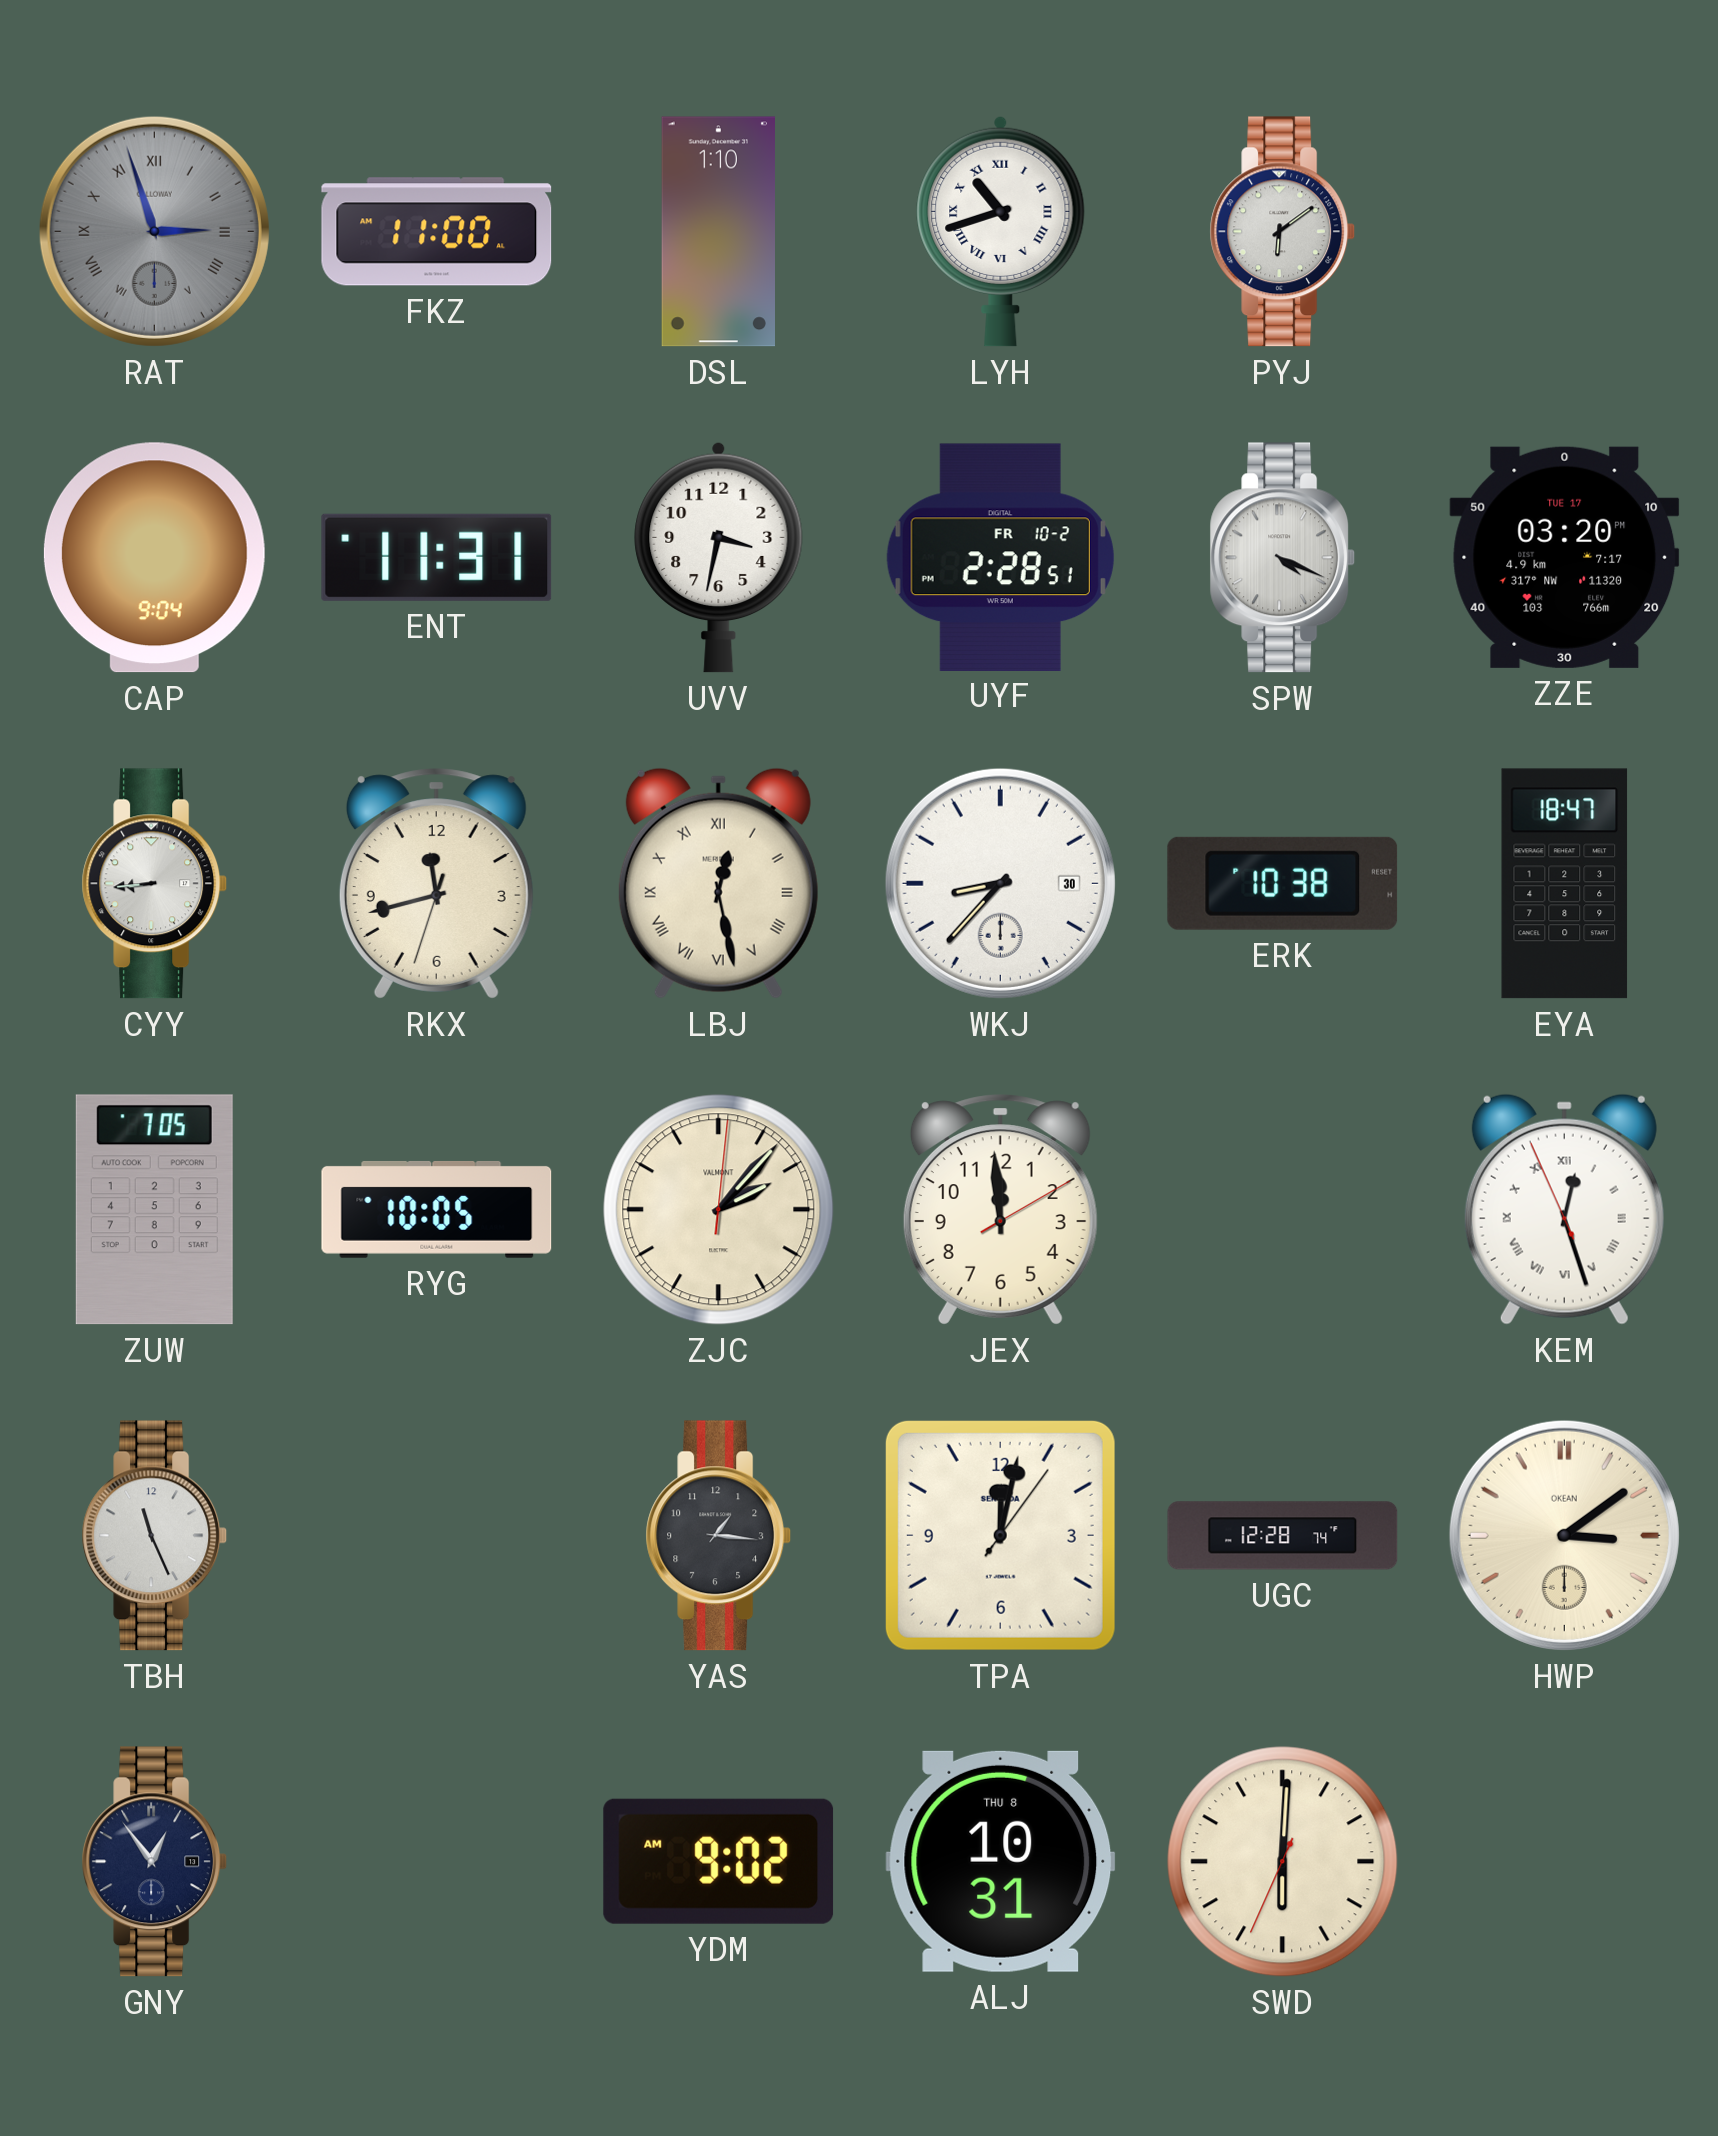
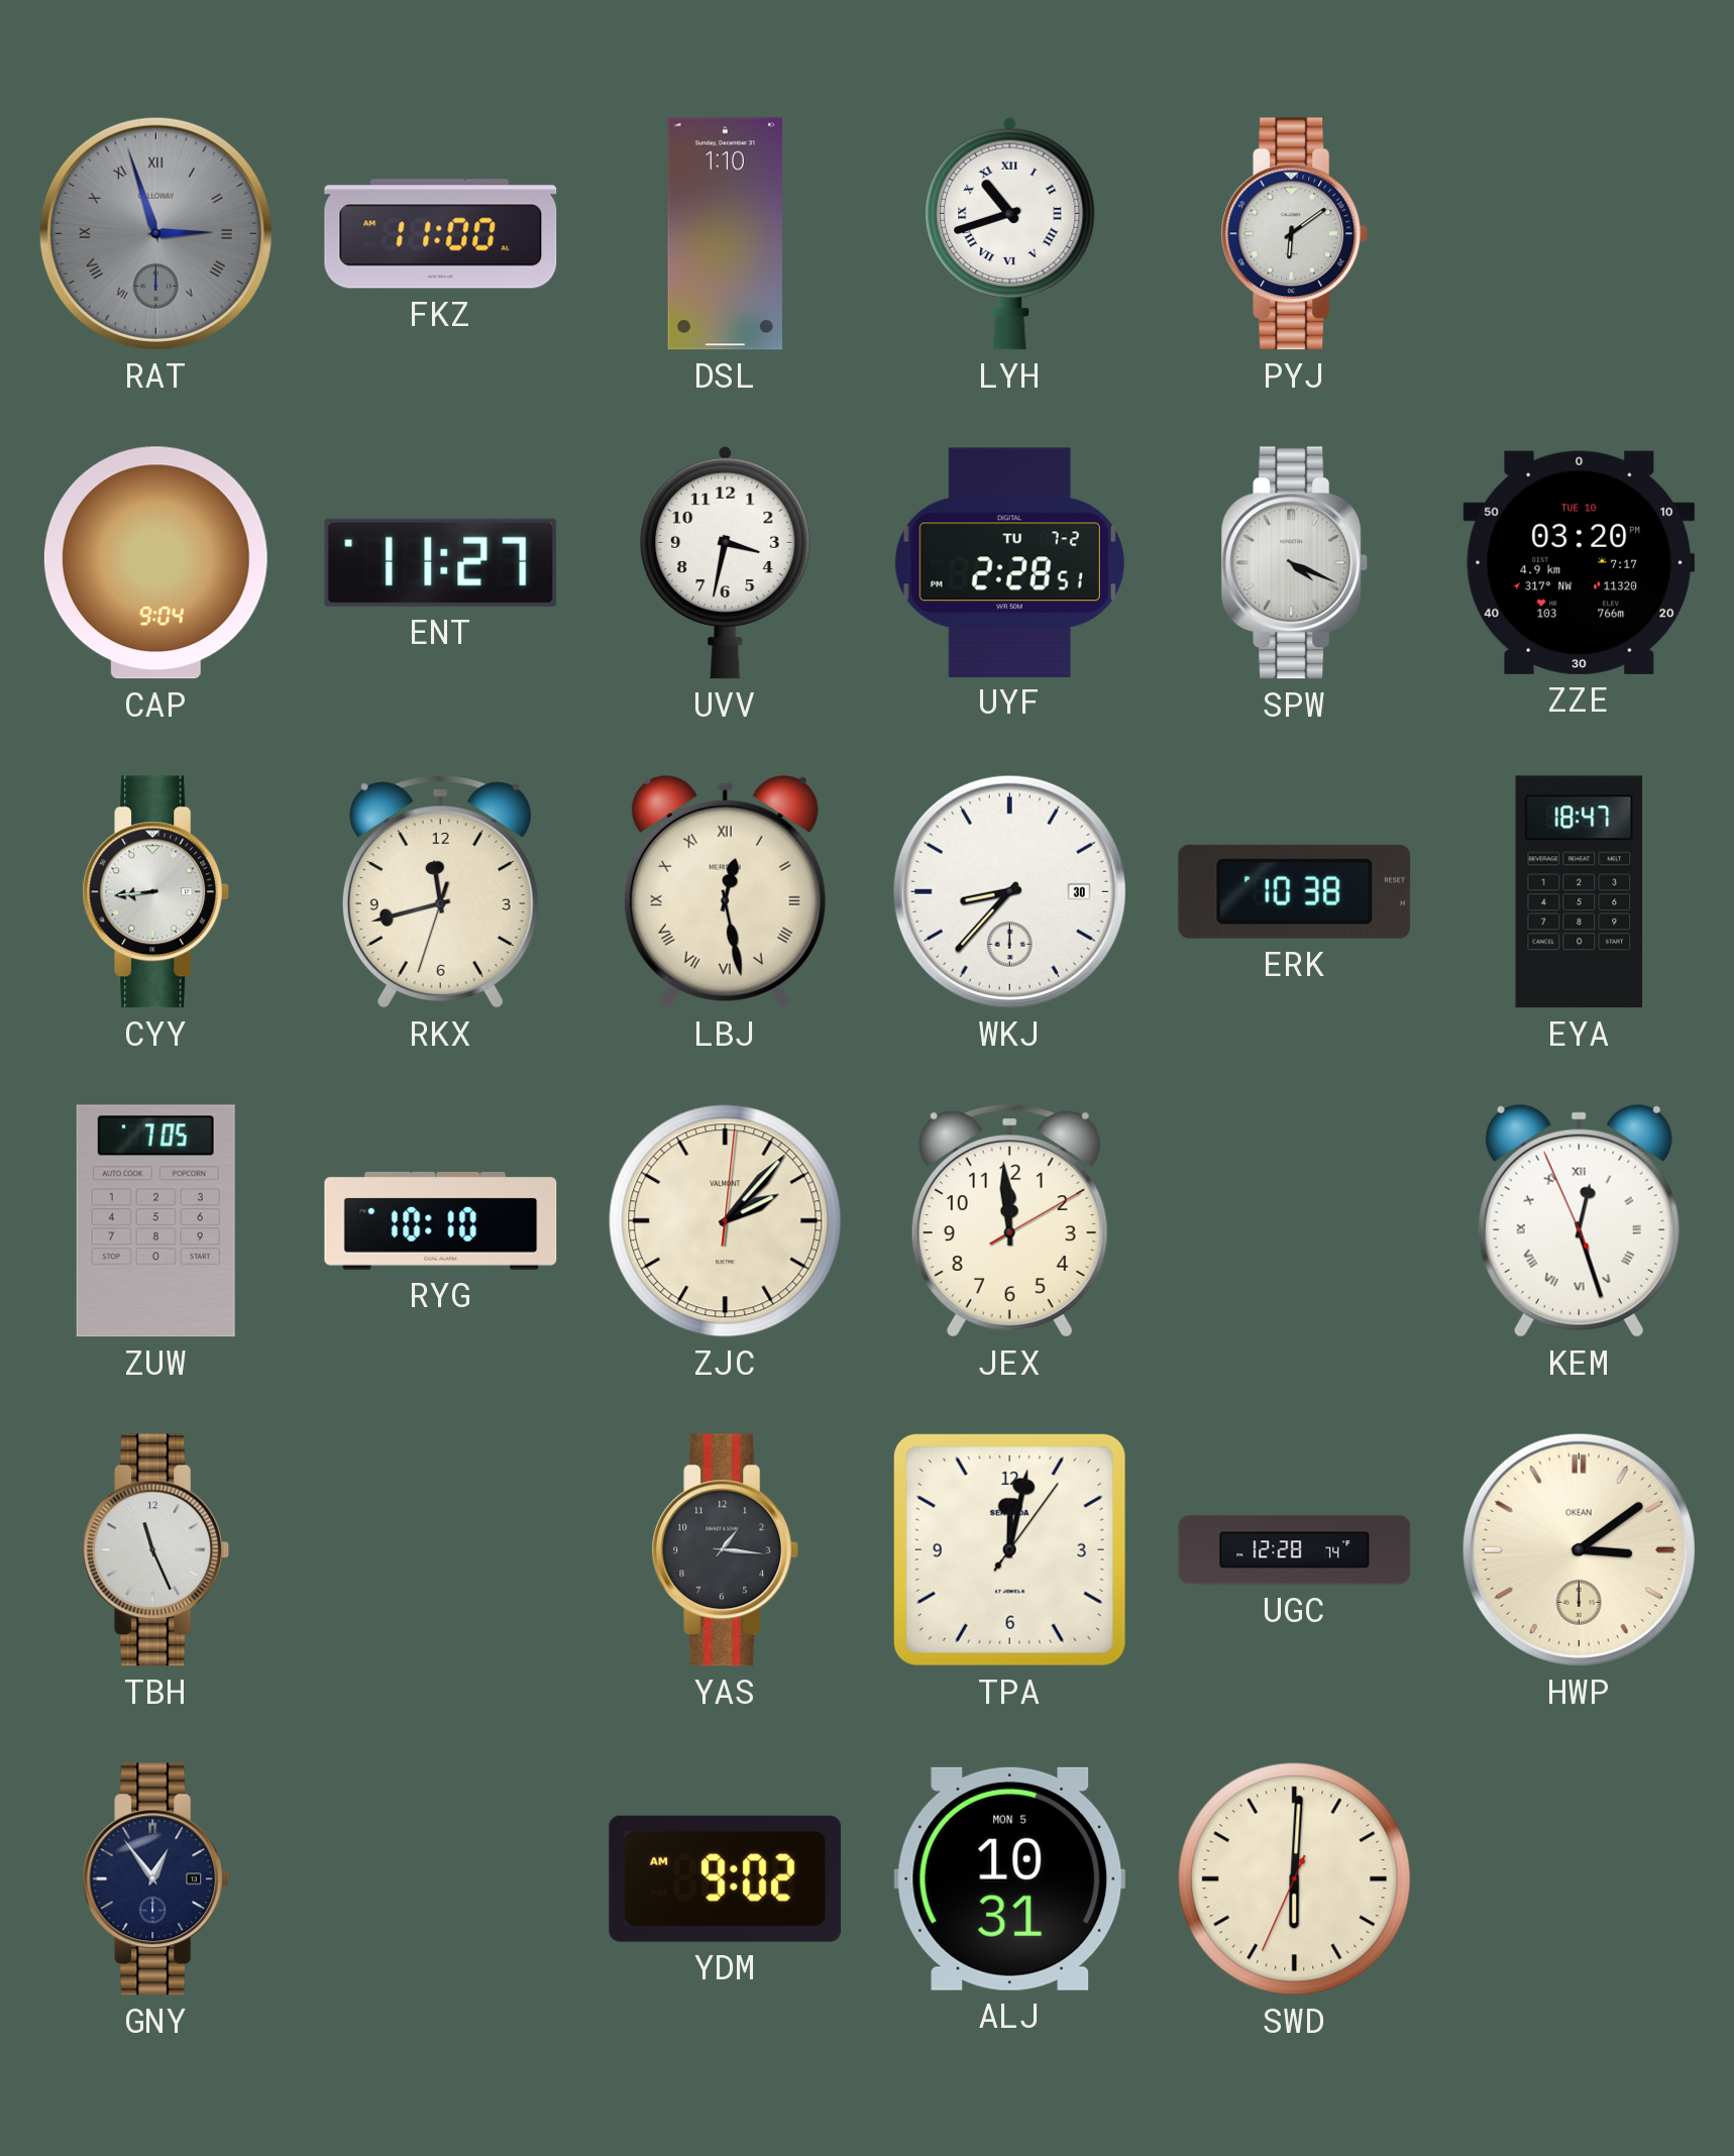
ENT: 11:31 -> 11:27 (441, 562)
UYF date: FR 10-2 -> TU 7-2 (1009, 562)
ZZE date: TUE 17 -> TUE 10 (1580, 562)
RYG: 10:05 -> 10:10 (441, 1220)
ALJ date: THU 8 -> MON 5 (1010, 1878)
